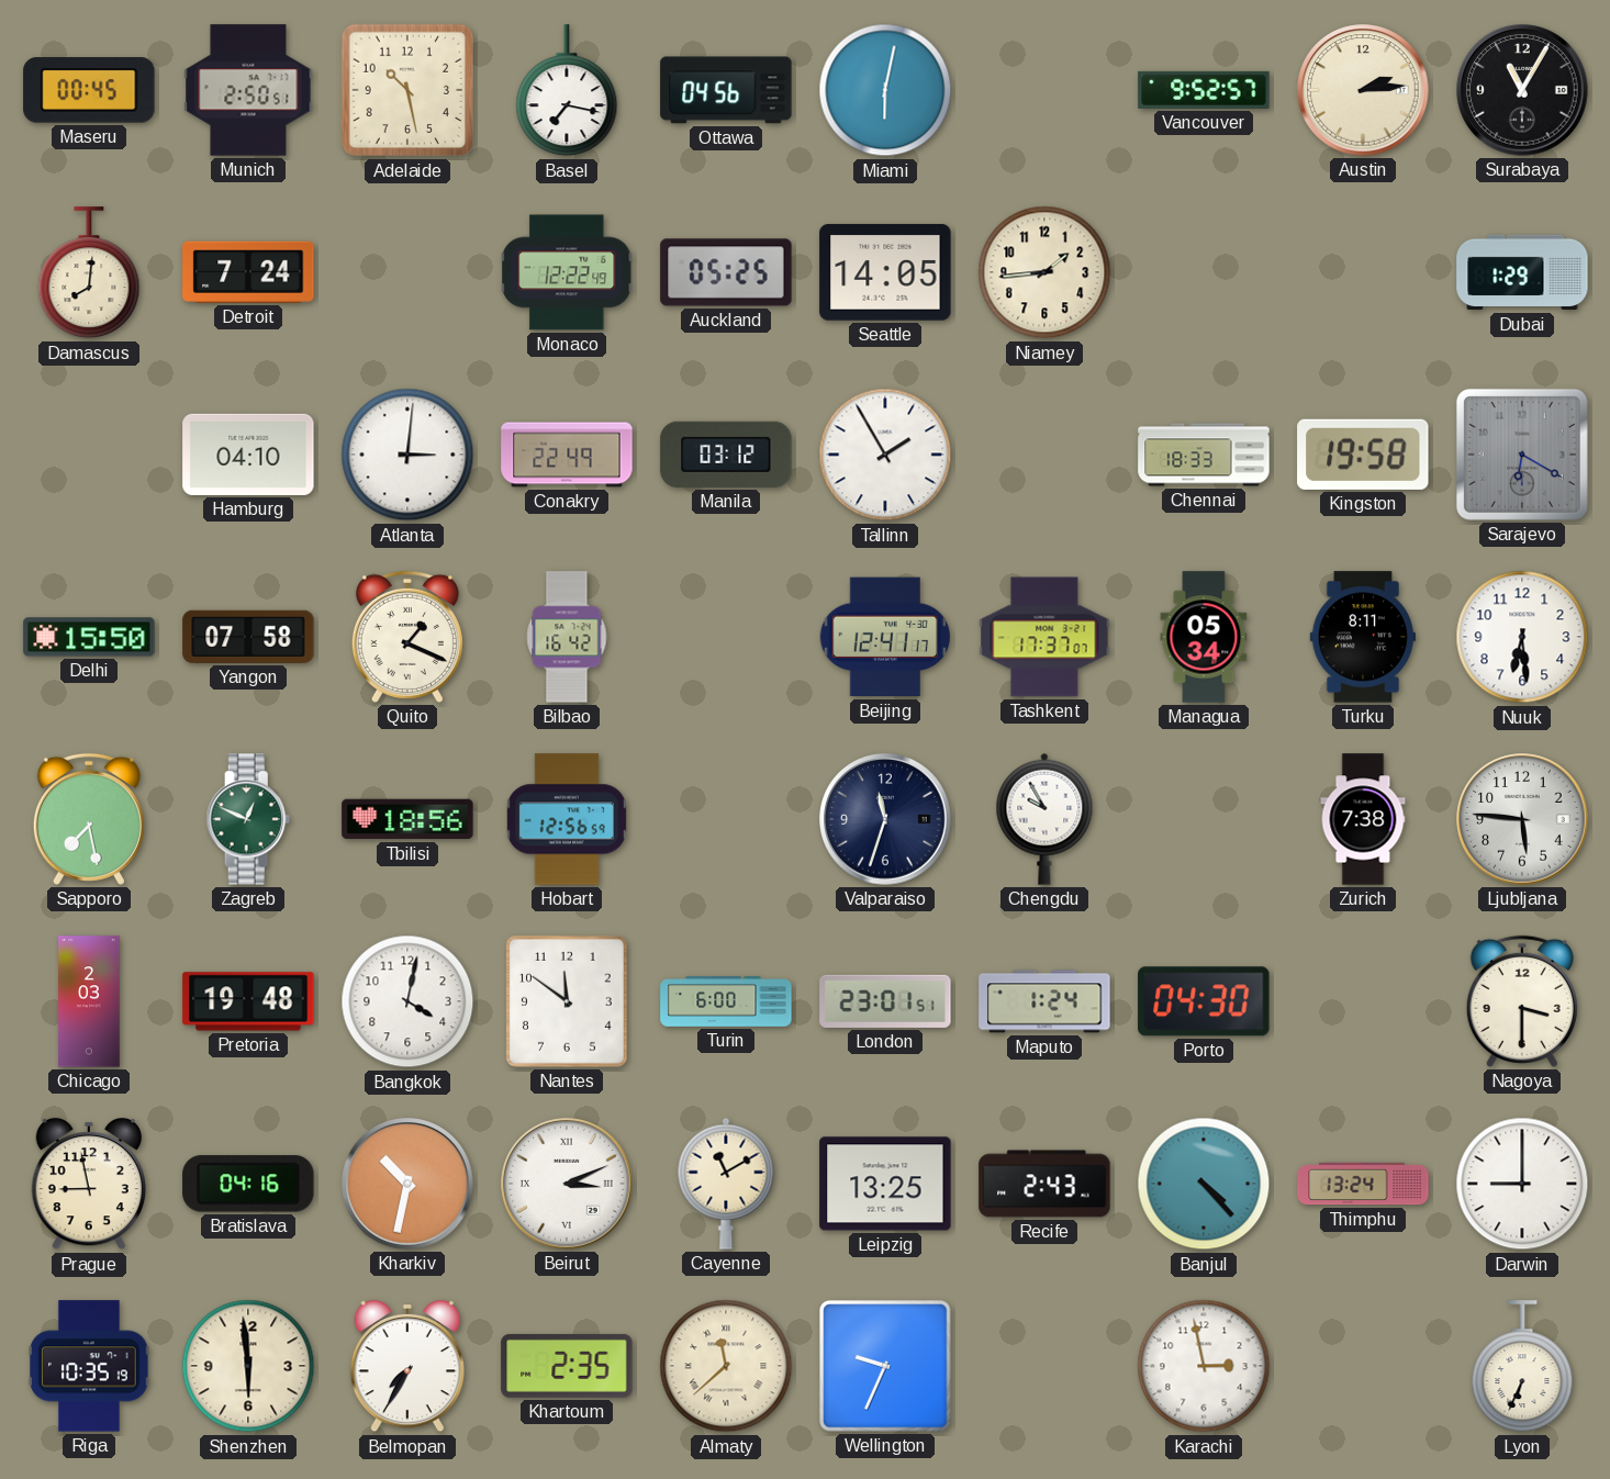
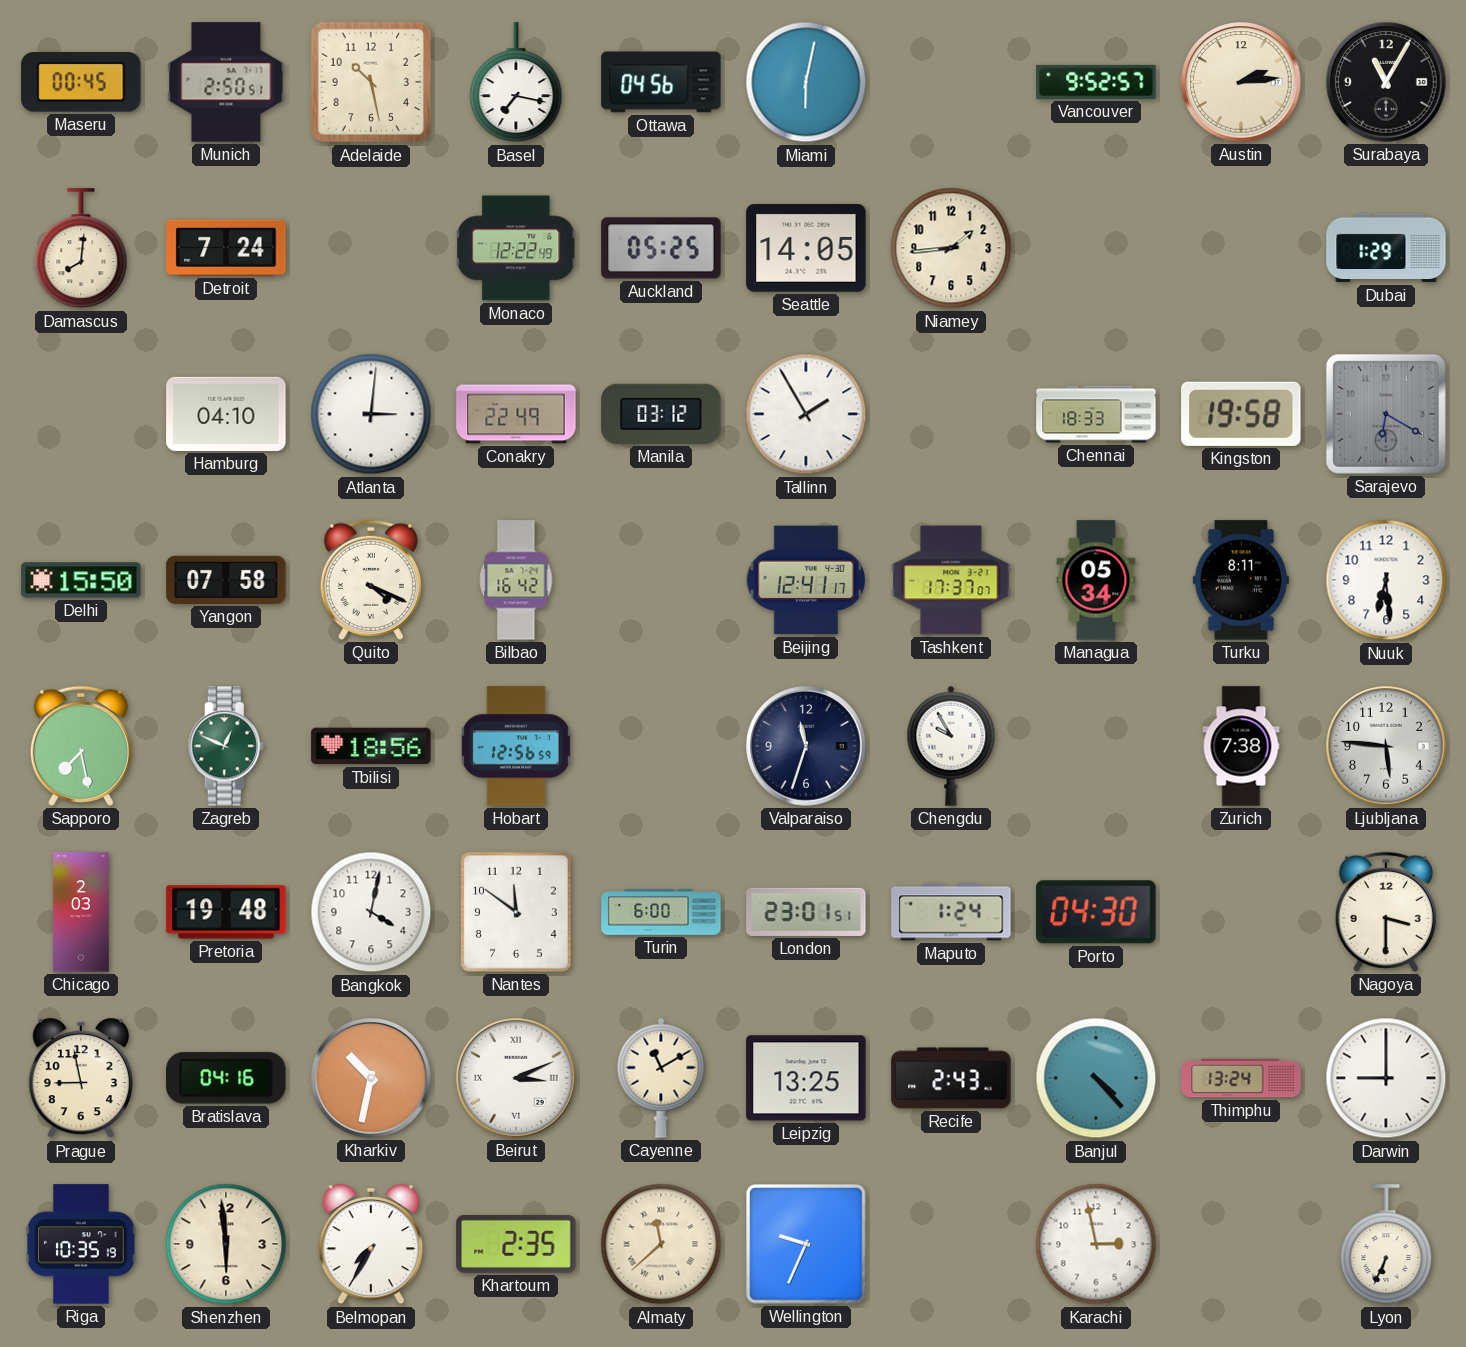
Quito: 1:19 -> 4:19 (371, 580)
